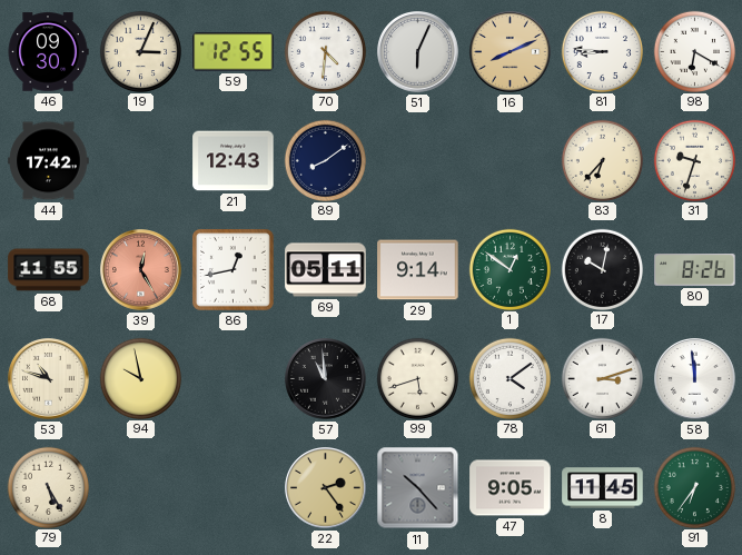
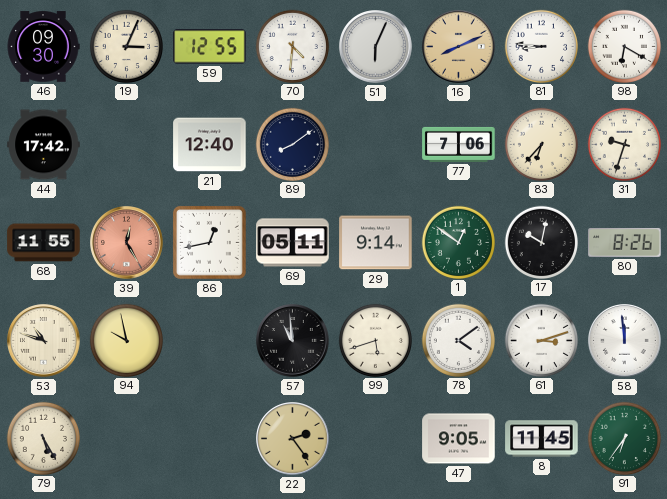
21: 12:43 -> 12:40 (210, 145)
77: none -> 7:06 (459, 144)
11: 10:23 -> none (418, 488)
